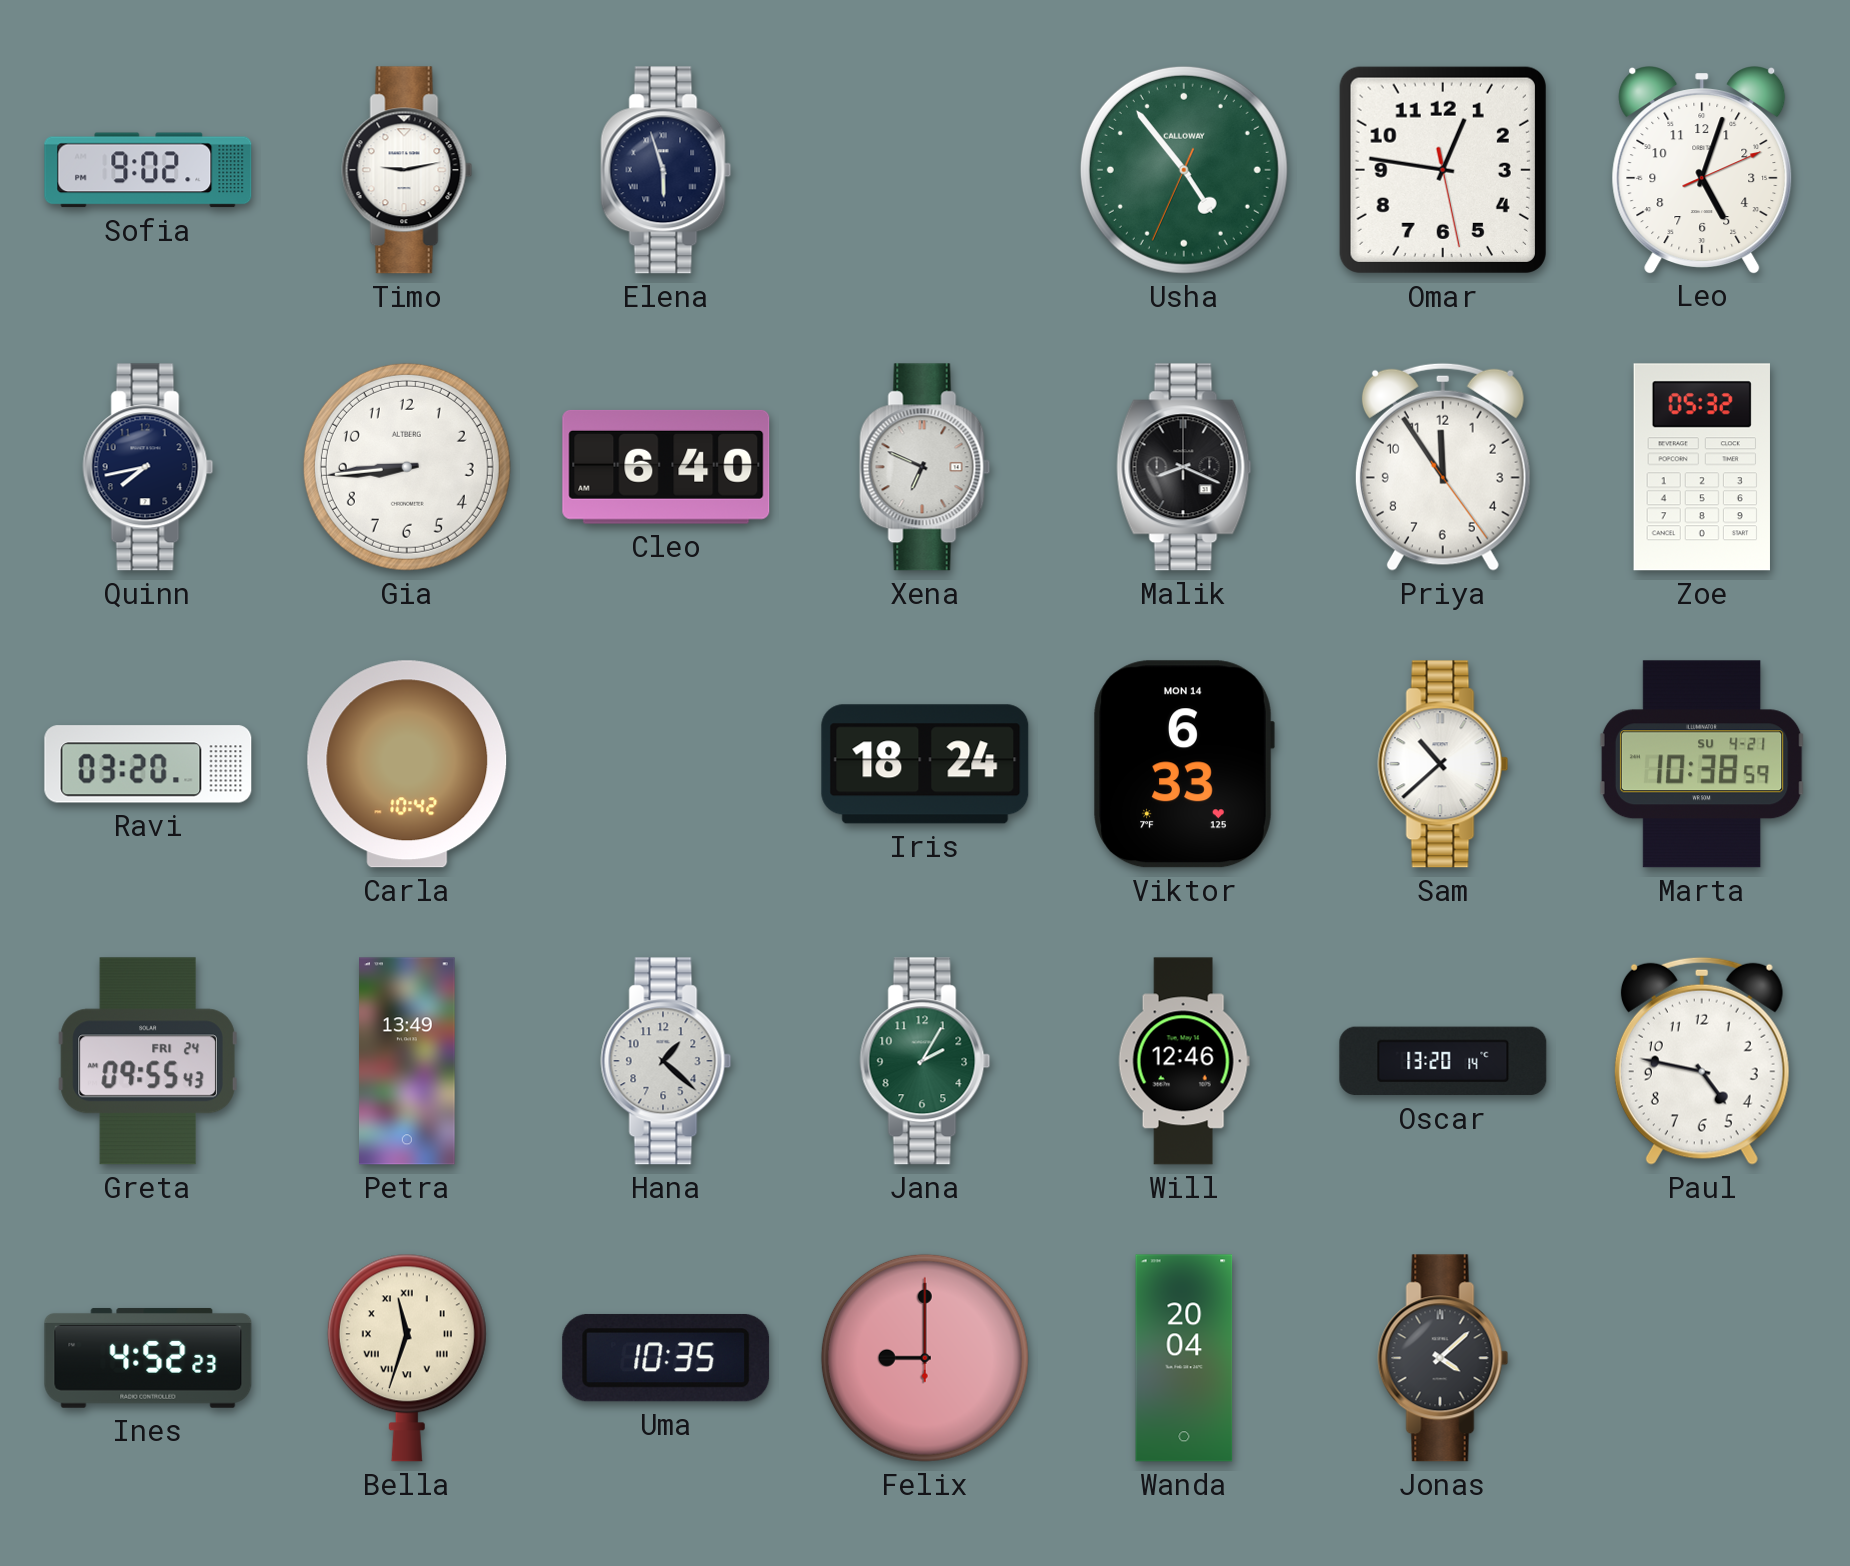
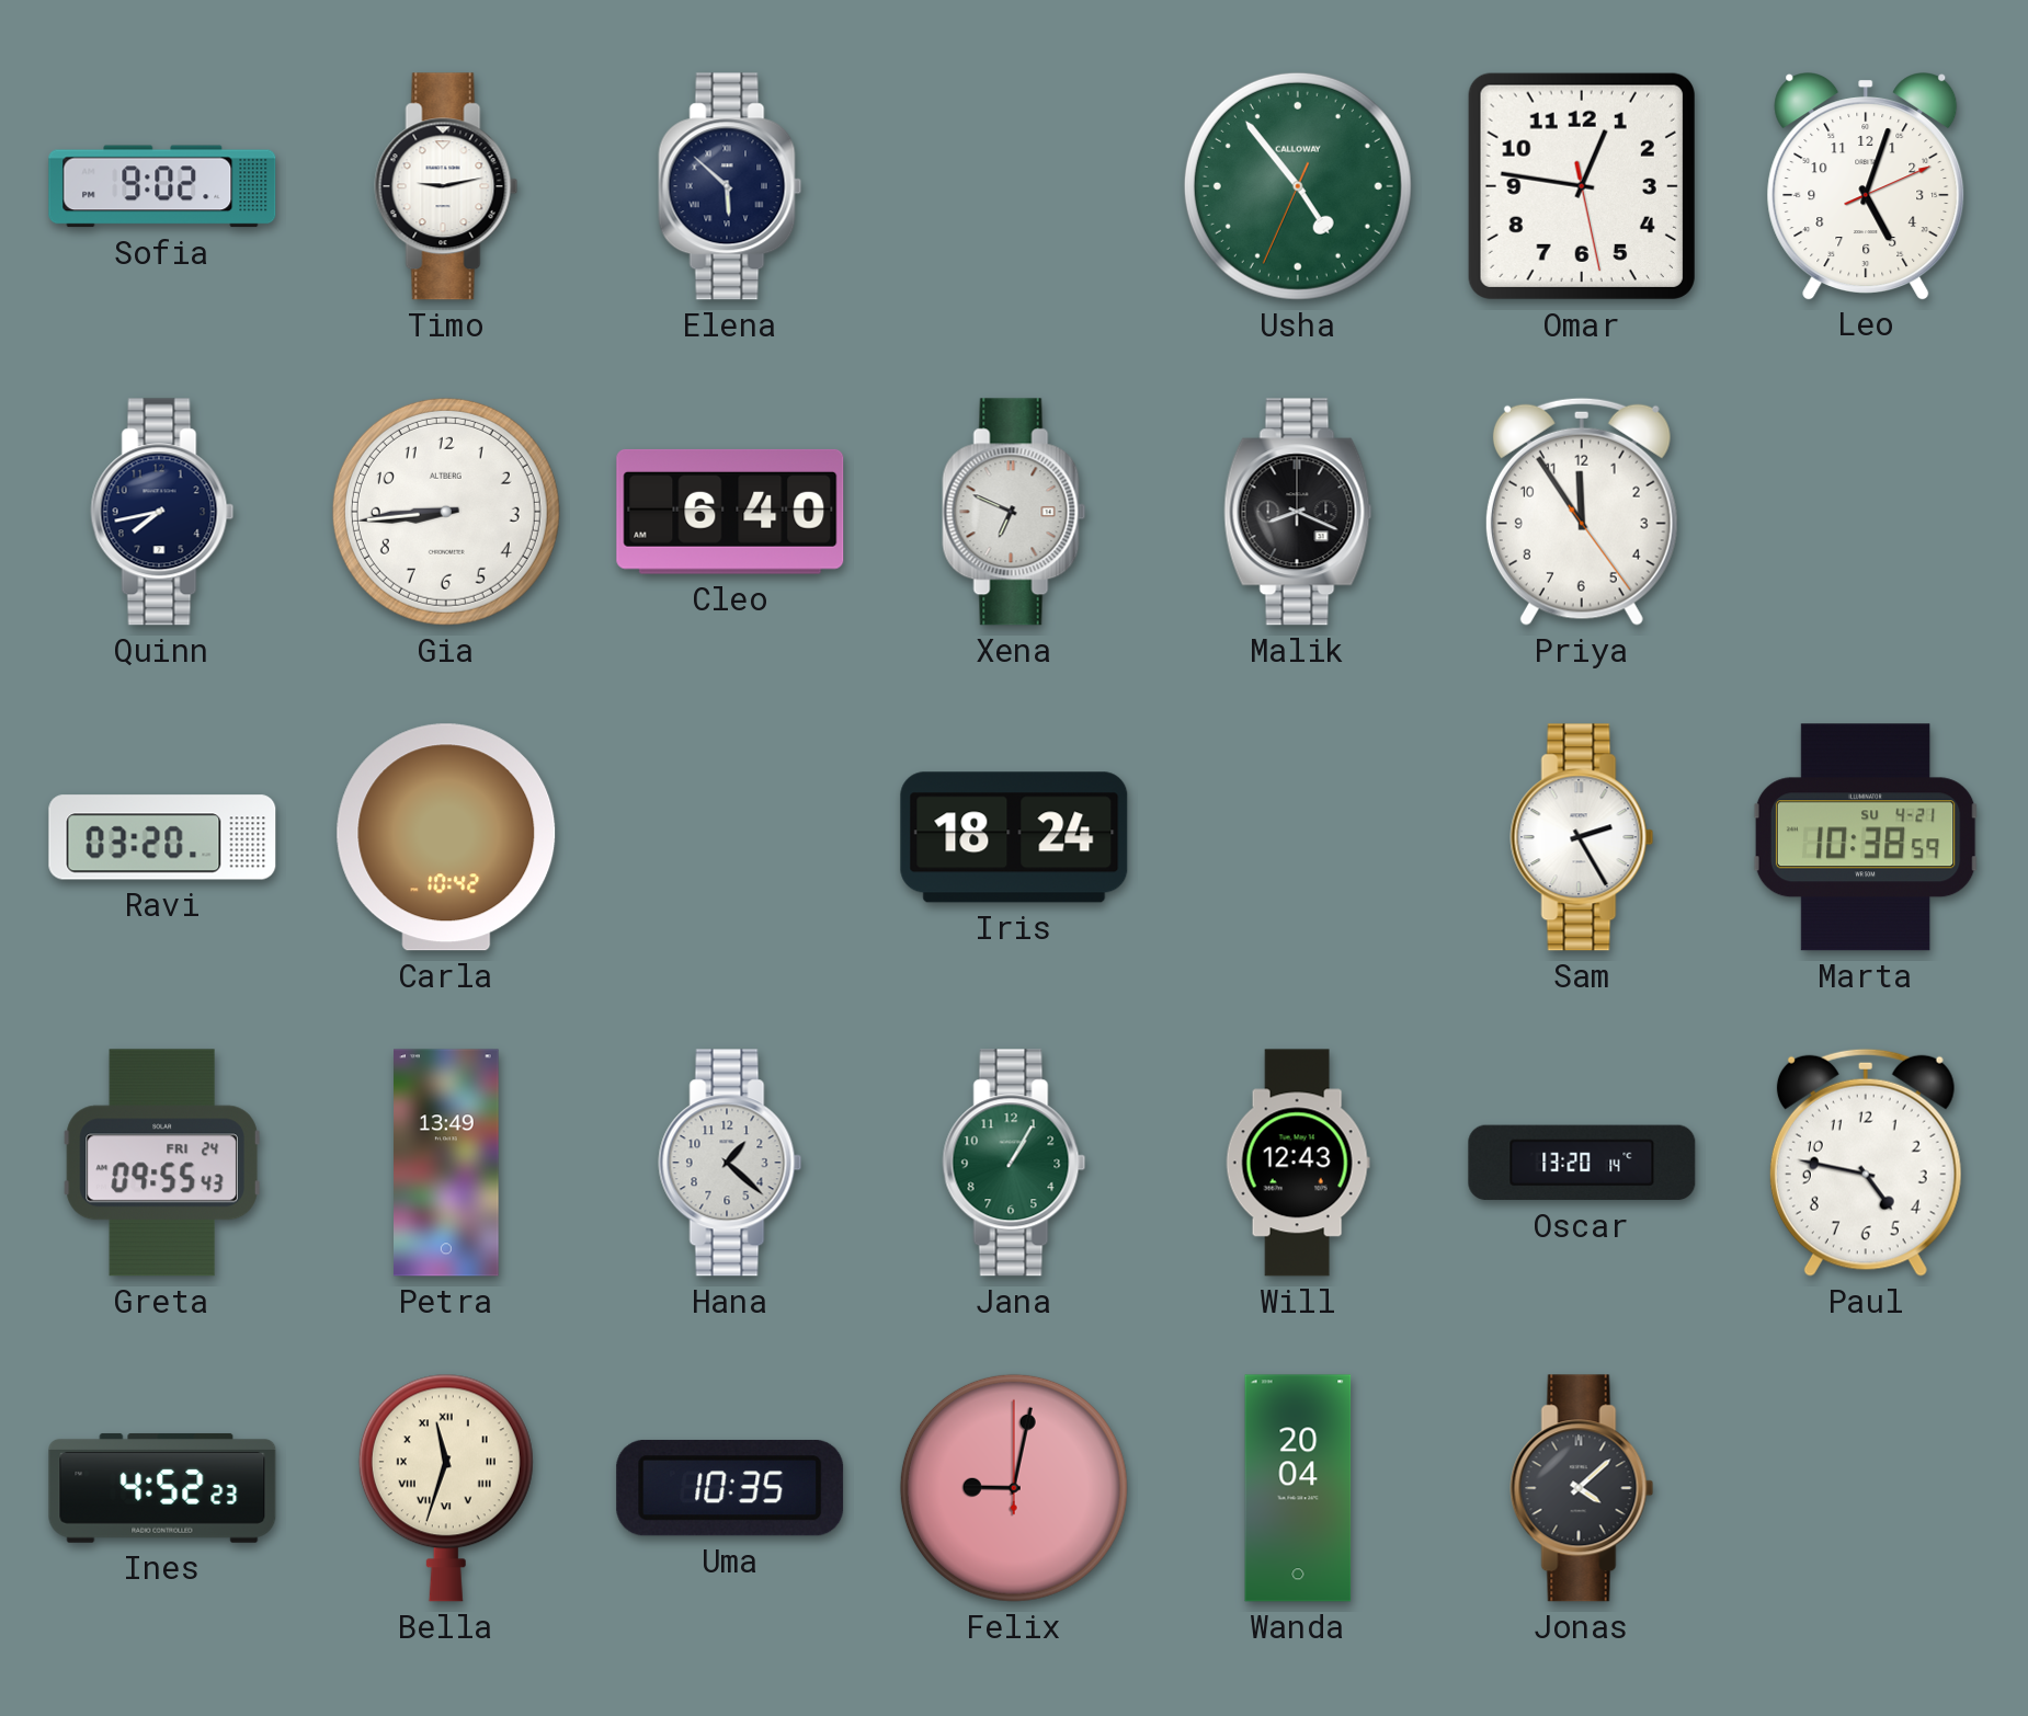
Elena: 5:57 -> 5:52 (730, 186)
Zoe: 05:32 -> none (1702, 467)
Viktor: 6:33 -> none (1184, 764)
Sam: 10:38 -> 2:25 (1582, 837)
Jana: 2:05 -> 1:05 (1014, 1163)
Will: 12:46 -> 12:43 (1298, 1163)
Felix: 9:00 -> 9:02 (1014, 1488)
